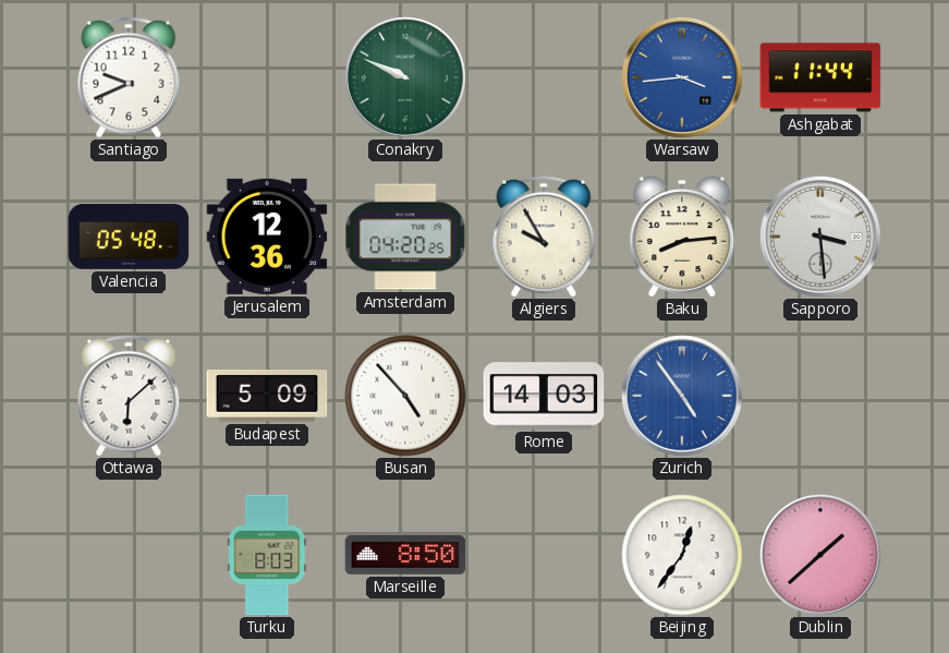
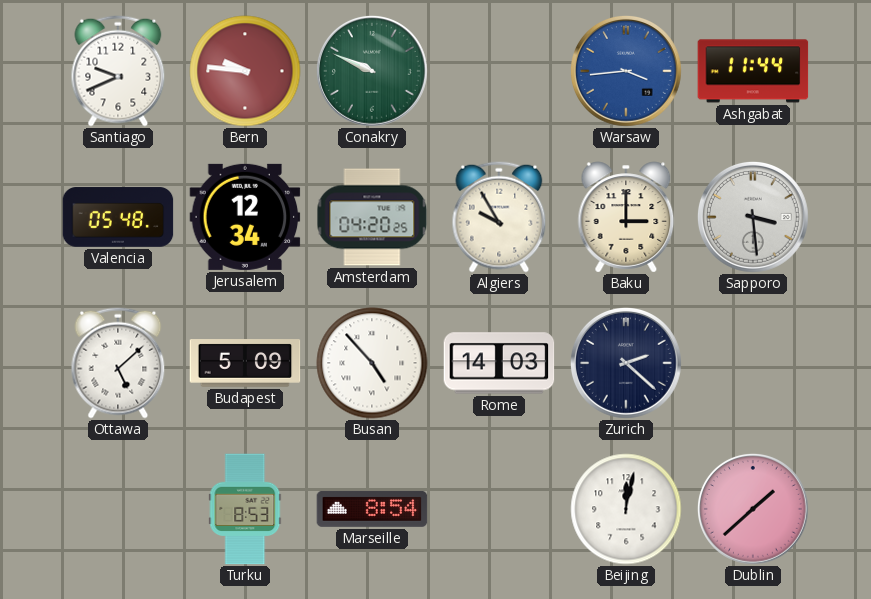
Bern: none -> 9:46 (245, 71)
Jerusalem: 12:36 -> 12:34 (245, 217)
Baku: 8:14 -> 3:00 (626, 217)
Ottawa: 6:08 -> 5:08 (118, 363)
Zurich: 4:54 -> 2:22 (626, 363)
Zurich dial: blue -> navy (626, 363)
Turku: 8:03 -> 8:53 (245, 509)
Marseille: 8:50 -> 8:54 (372, 509)
Beijing: 12:36 -> 12:02 (626, 509)
